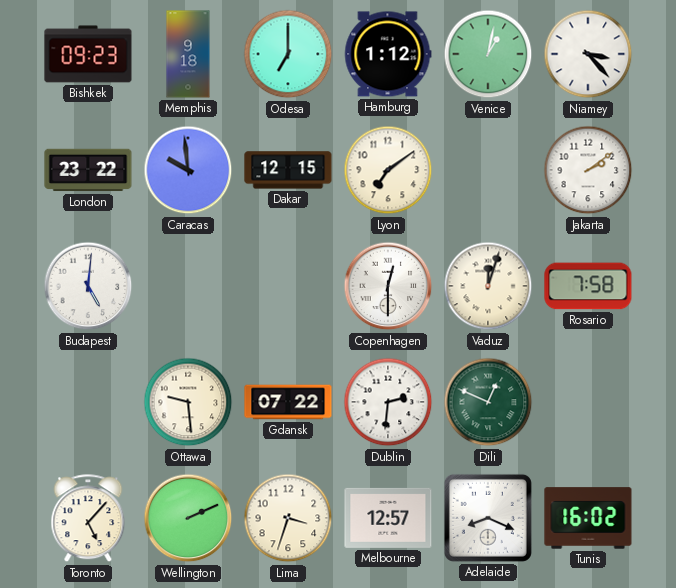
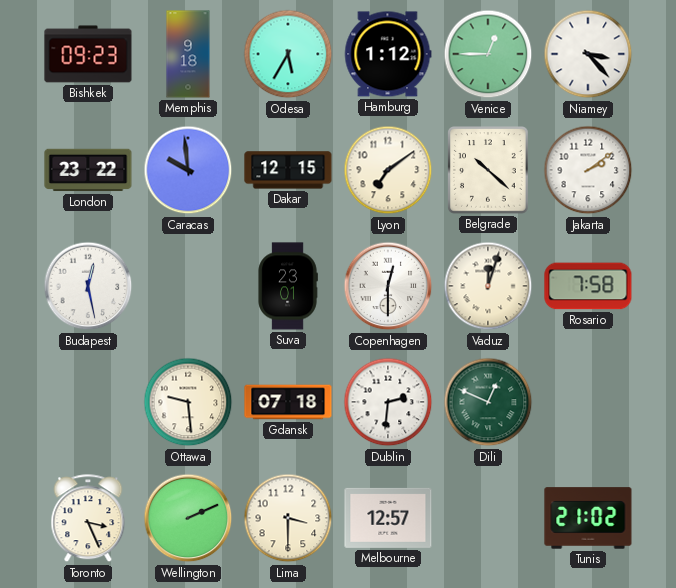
Odesa: 7:00 -> 5:35 (288, 54)
Venice: 1:02 -> 12:45 (488, 54)
Belgrade: none -> 10:22 (489, 171)
Budapest: 5:01 -> 12:28 (88, 286)
Suva: none -> 23:01 (288, 286)
Gdansk: 07:22 -> 07:18 (288, 402)
Toronto: 5:07 -> 3:26 (88, 519)
Lima: 3:33 -> 3:30 (288, 518)
Adelaide: 8:19 -> none (488, 518)
Tunis: 16:02 -> 21:02 (588, 518)
